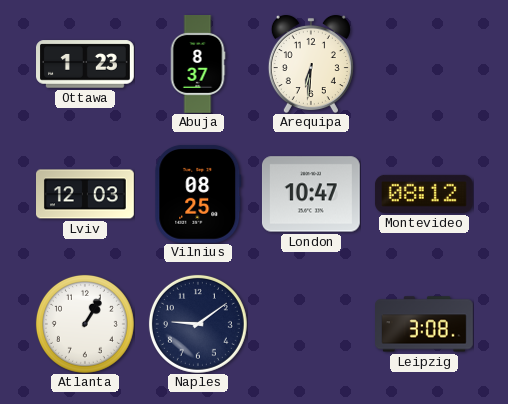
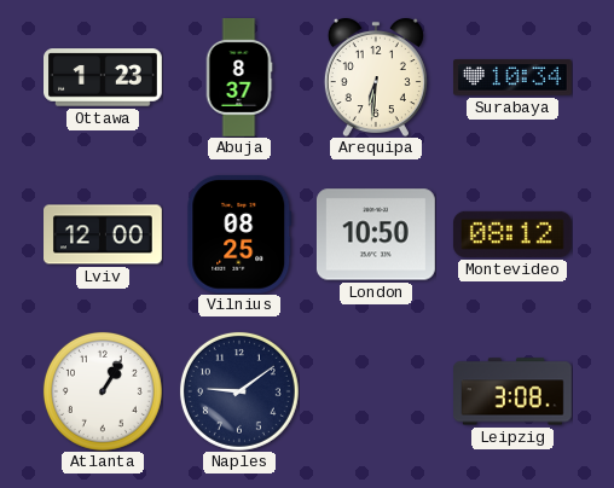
Surabaya: none -> 10:34 (514, 77)
Lviv: 12:03 -> 12:00 (104, 234)
London: 10:47 -> 10:50 (376, 234)
